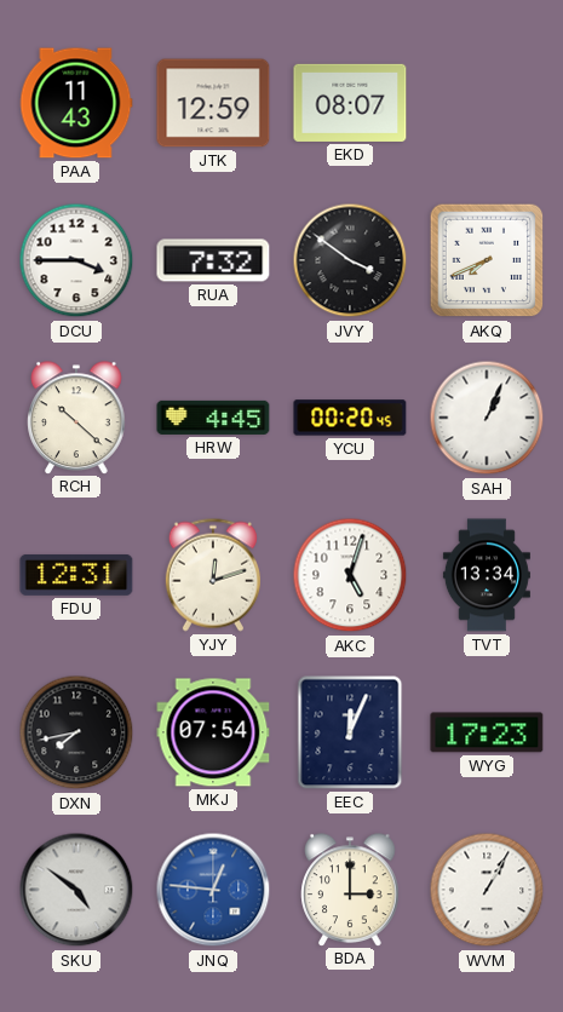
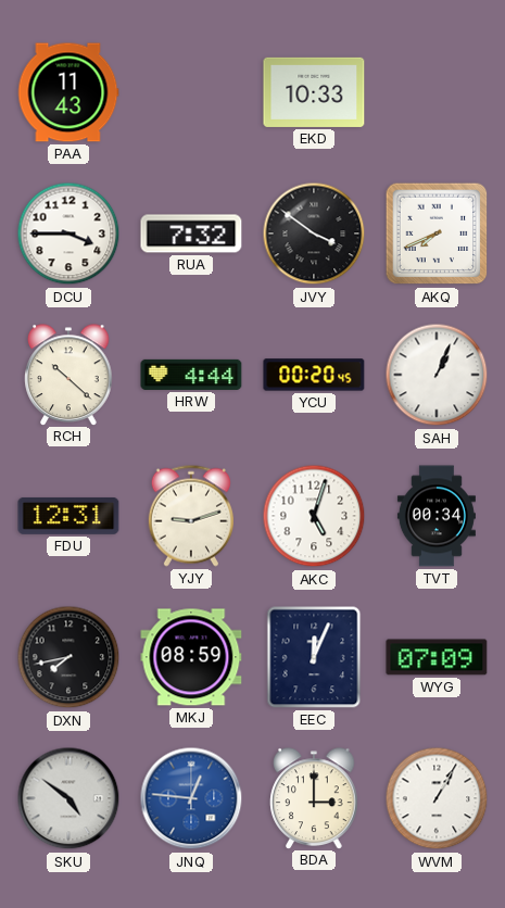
JTK: 12:59 -> none (213, 103)
EKD: 08:07 -> 10:33 (314, 92)
HRW: 4:45 -> 4:44 (191, 375)
YJY: 12:12 -> 9:12 (191, 516)
TVT: 13:34 -> 00:34 (437, 516)
MKJ: 07:54 -> 08:59 (191, 657)
WYG: 17:23 -> 07:09 (437, 657)
